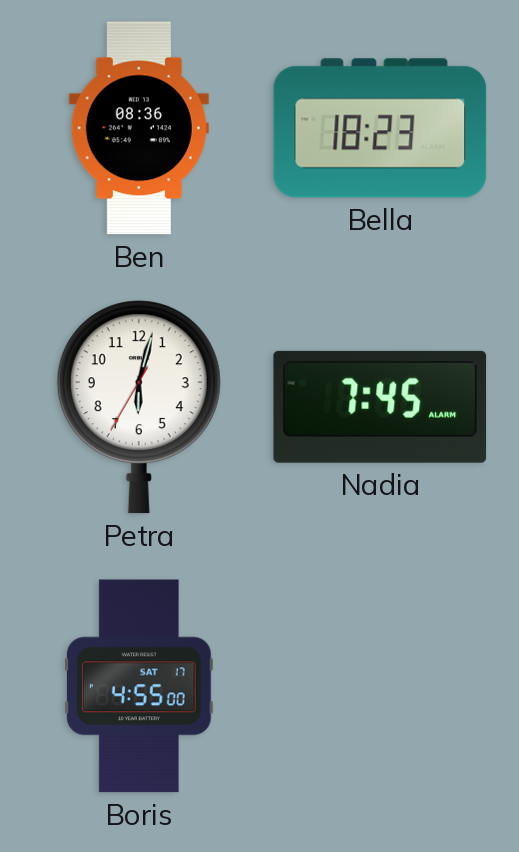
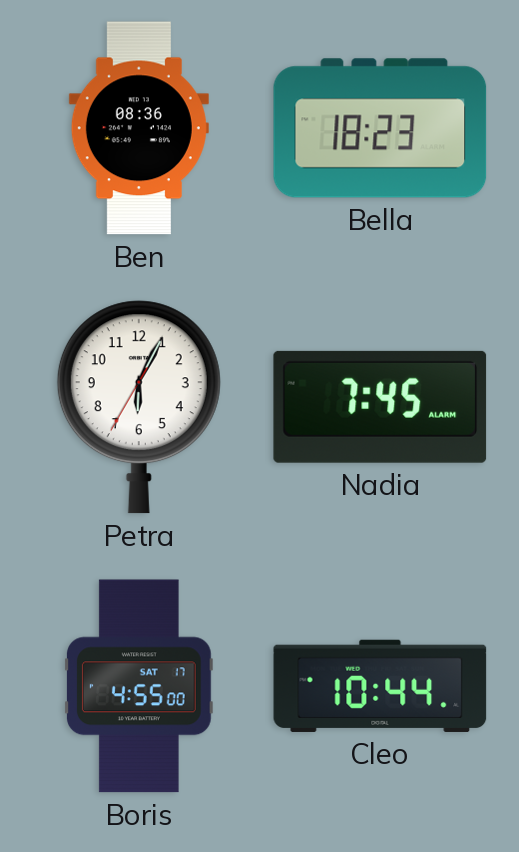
Petra: 6:02 -> 6:04 (139, 407)
Cleo: none -> 10:44 (380, 686)
